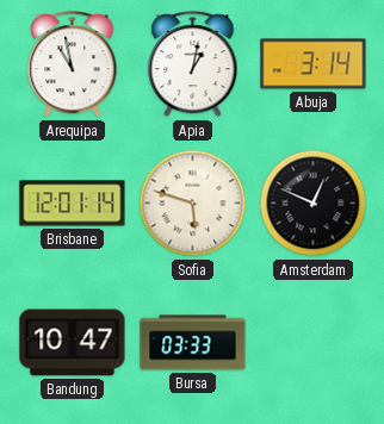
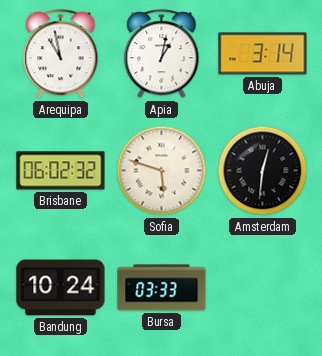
Brisbane: 12:01 -> 06:02 (61, 171)
Amsterdam: 12:49 -> 12:31 (263, 171)
Bandung: 10:47 -> 10:24 (61, 288)
